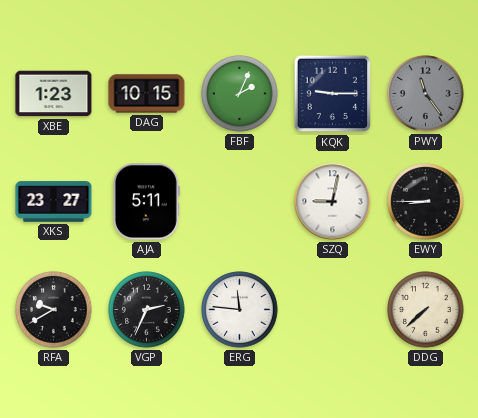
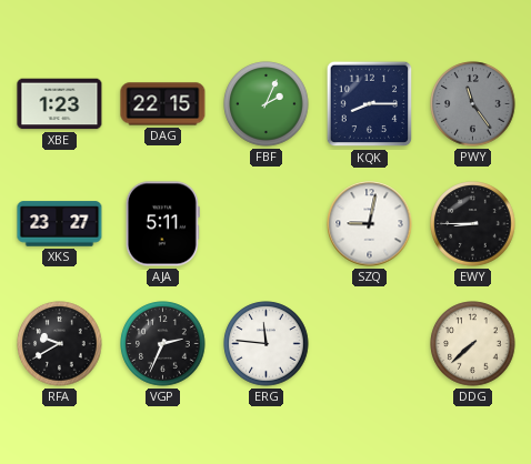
DAG: 10:15 -> 22:15 (163, 104)
KQK: 9:15 -> 8:15 (370, 104)
